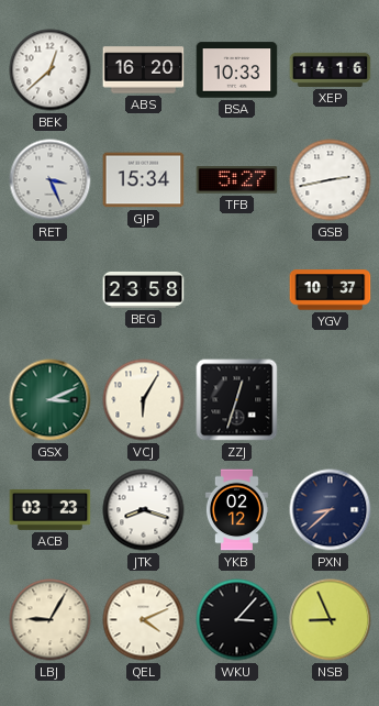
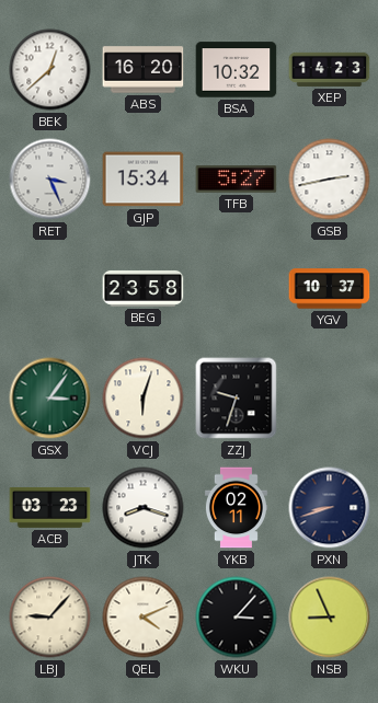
BSA: 10:33 -> 10:32 (237, 70)
XEP: 14:16 -> 14:23 (330, 69)
GSX: 3:11 -> 3:06 (50, 399)
VCJ: 6:05 -> 6:03 (144, 399)
ZZJ: 12:33 -> 9:33 (237, 399)
YKB: 02:12 -> 02:11 (236, 508)
PXN: 8:38 -> 8:42 (330, 508)
LBJ: 9:05 -> 9:07 (50, 618)
